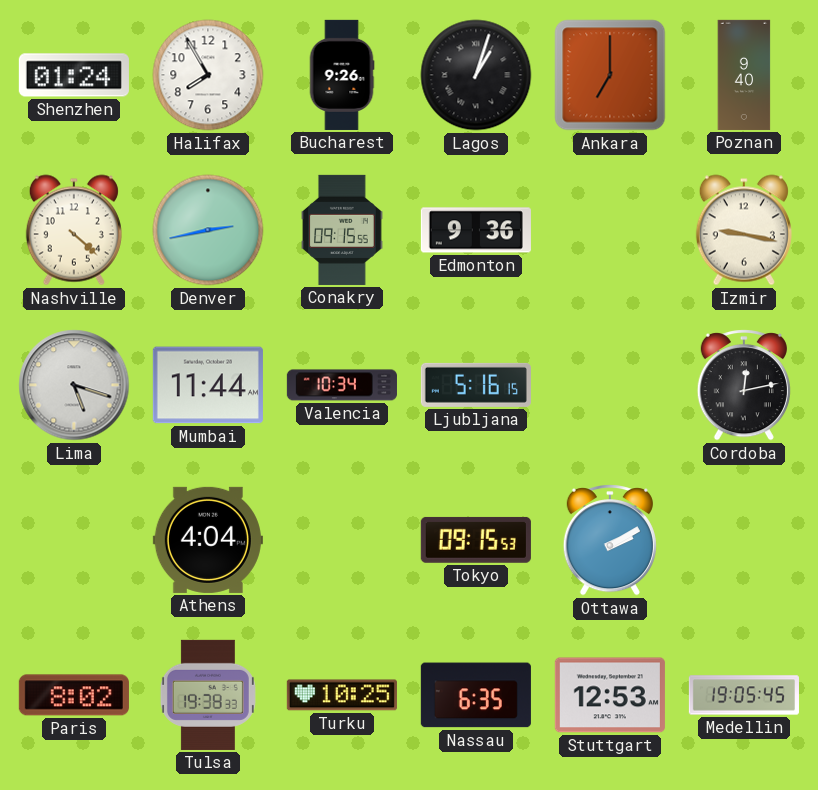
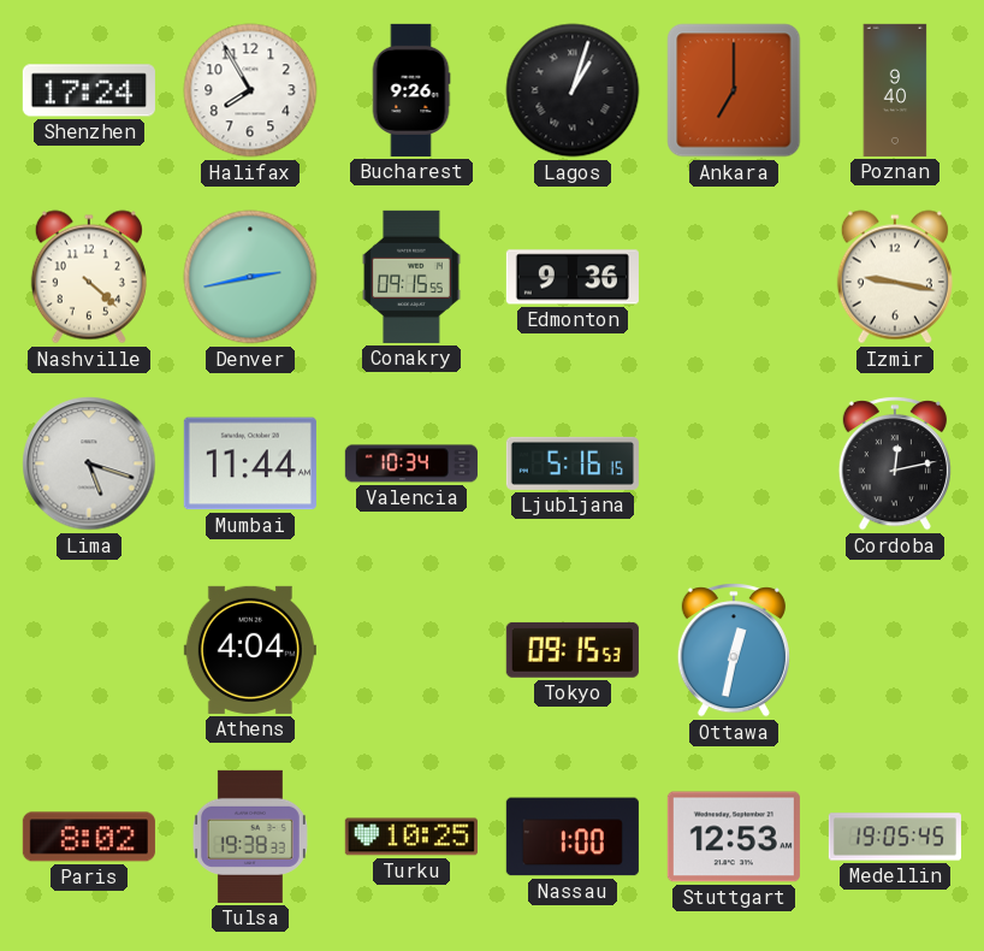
Shenzhen: 01:24 -> 17:24 (89, 90)
Ottawa: 2:10 -> 12:32 (734, 650)
Nassau: 6:35 -> 1:00 (573, 837)
